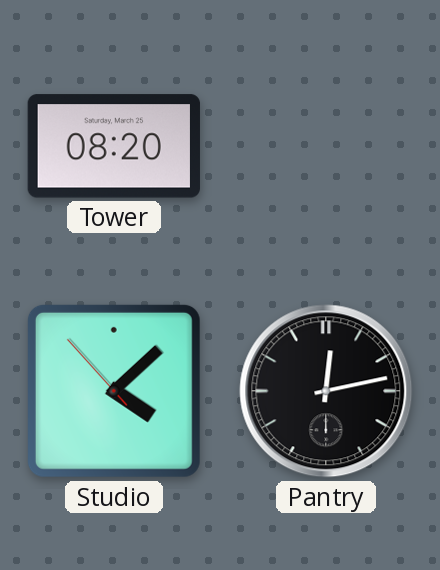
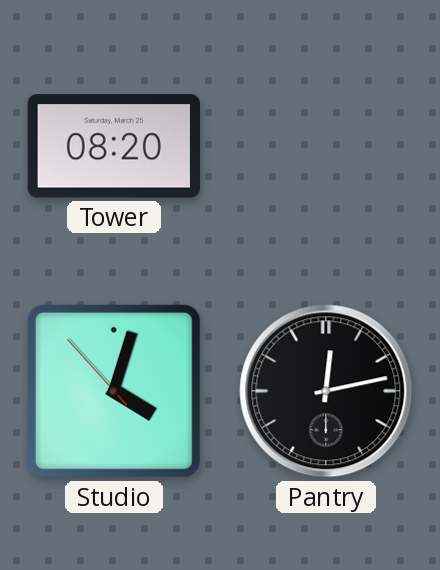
Studio: 4:07 -> 4:02 (114, 391)
